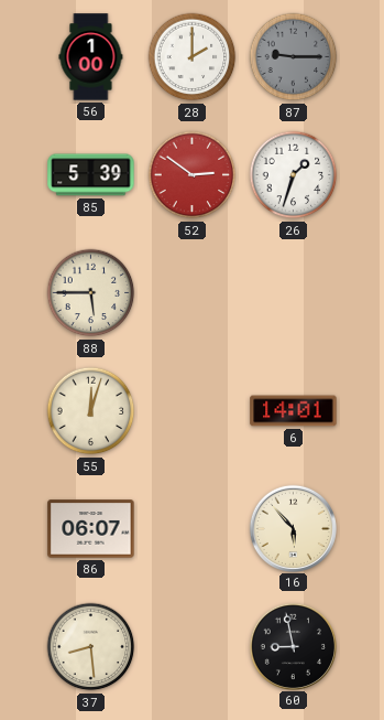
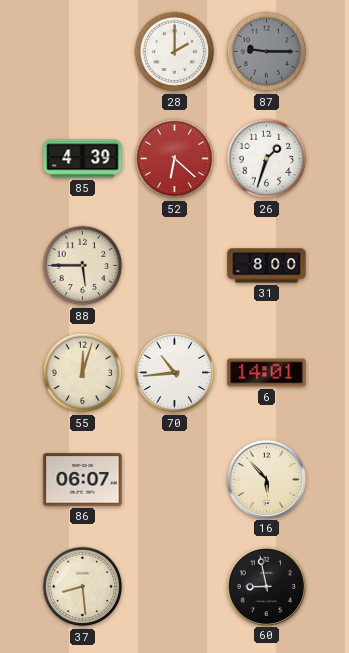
56: 1:00 -> none (91, 57)
85: 5:39 -> 4:39 (83, 159)
52: 2:51 -> 6:22 (175, 159)
31: none -> 8:00 (267, 266)
70: none -> 10:44 (175, 373)
